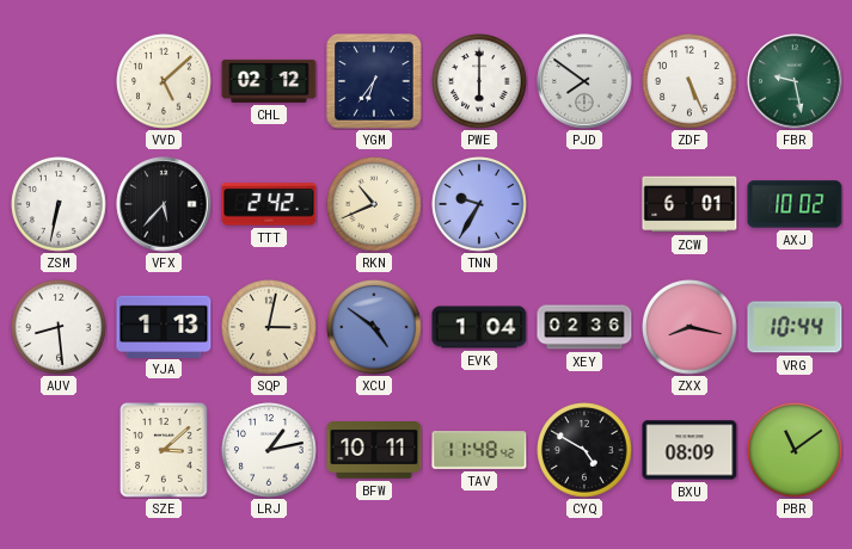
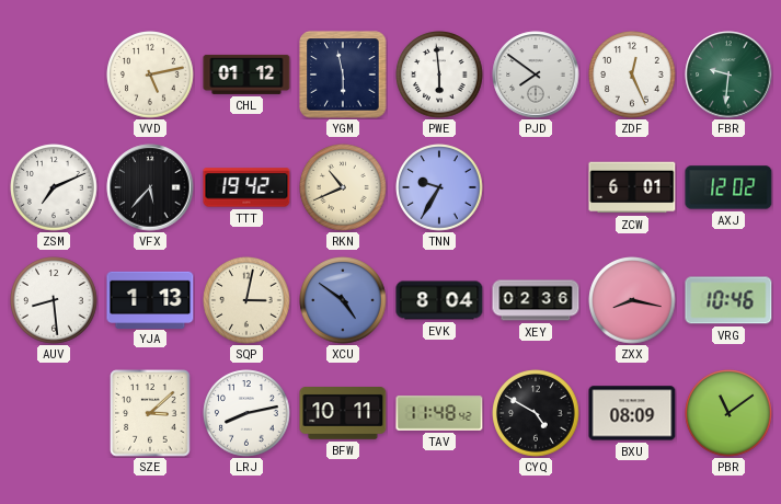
VVD: 5:08 -> 5:13 (150, 75)
CHL: 02:12 -> 01:12 (246, 75)
YGM: 6:36 -> 5:58 (343, 75)
PWE: 6:00 -> 5:59 (439, 75)
ZDF: 5:26 -> 12:26 (632, 75)
FBR: 9:28 -> 9:31 (728, 75)
ZSM: 6:32 -> 7:11 (54, 187)
TTT: 2:42 -> 19:42 (246, 187)
AXJ: 10:02 -> 12:02 (728, 187)
EVK: 1:04 -> 8:04 (439, 300)
VRG: 10:44 -> 10:46 (728, 300)
LRJ: 1:13 -> 8:13 (246, 413)
